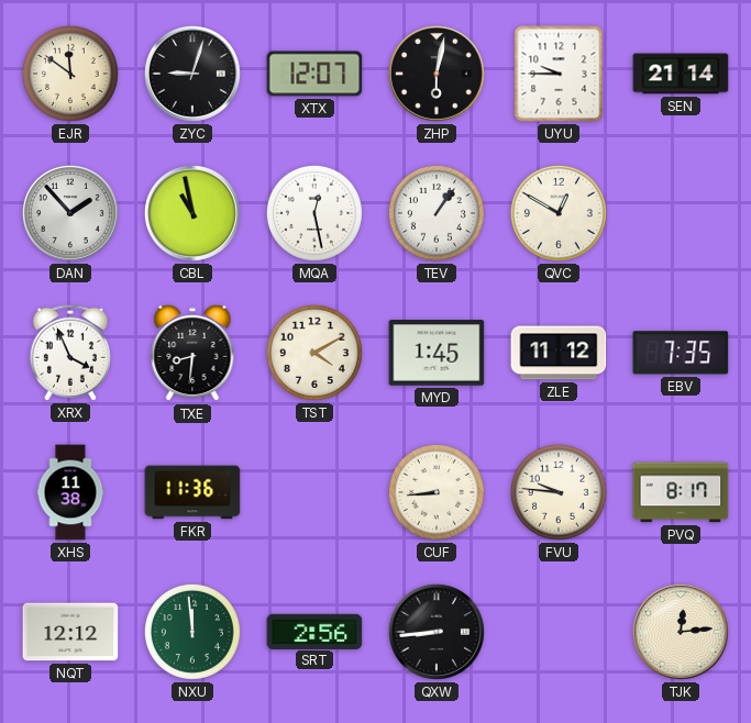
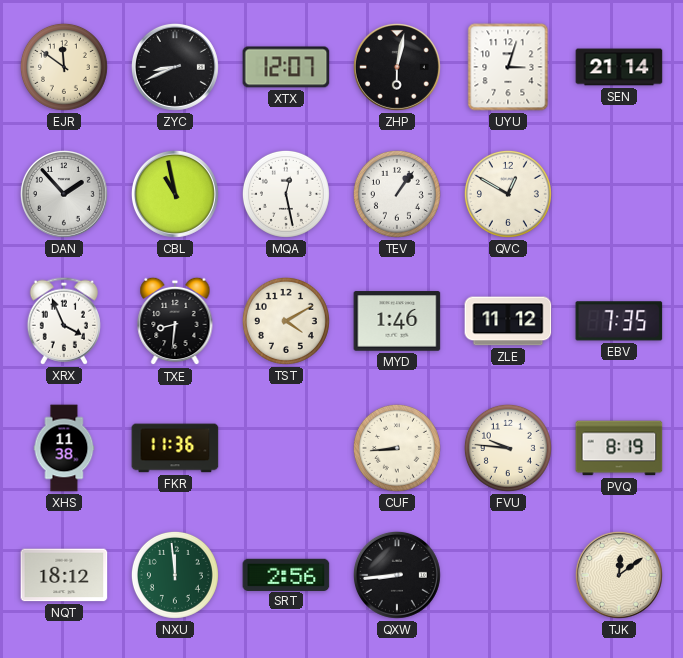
ZYC: 9:03 -> 8:41 (175, 67)
UYU: 9:45 -> 3:03 (508, 67)
MYD: 1:45 -> 1:46 (397, 321)
PVQ: 8:17 -> 8:19 (619, 448)
NQT: 12:12 -> 18:12 (64, 575)
TJK: 12:14 -> 12:09 (619, 575)
